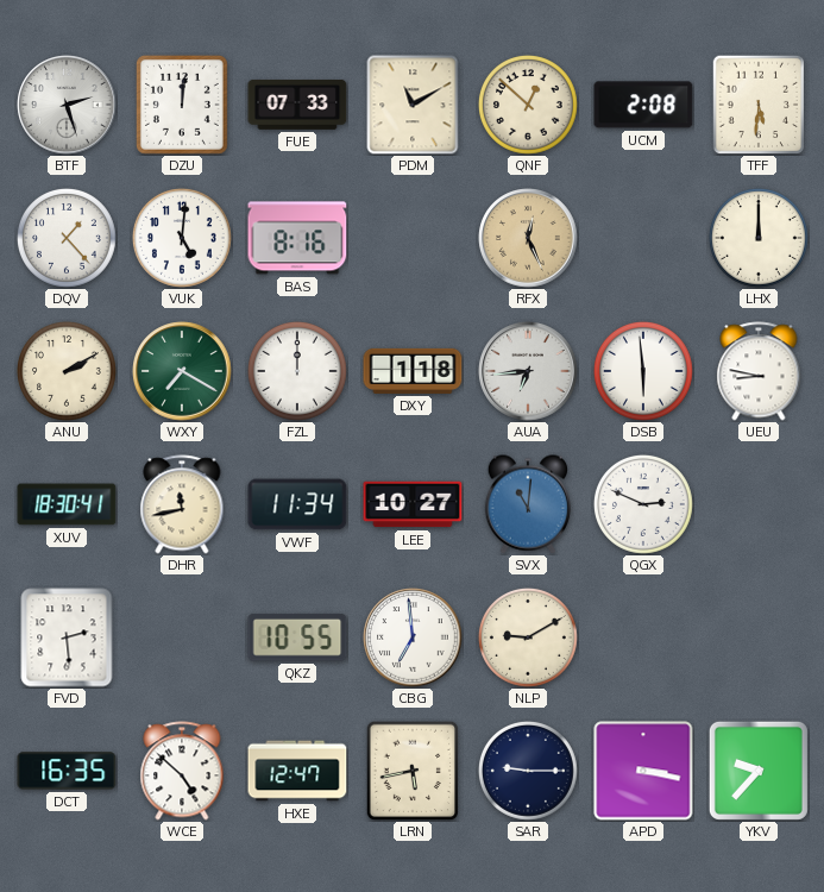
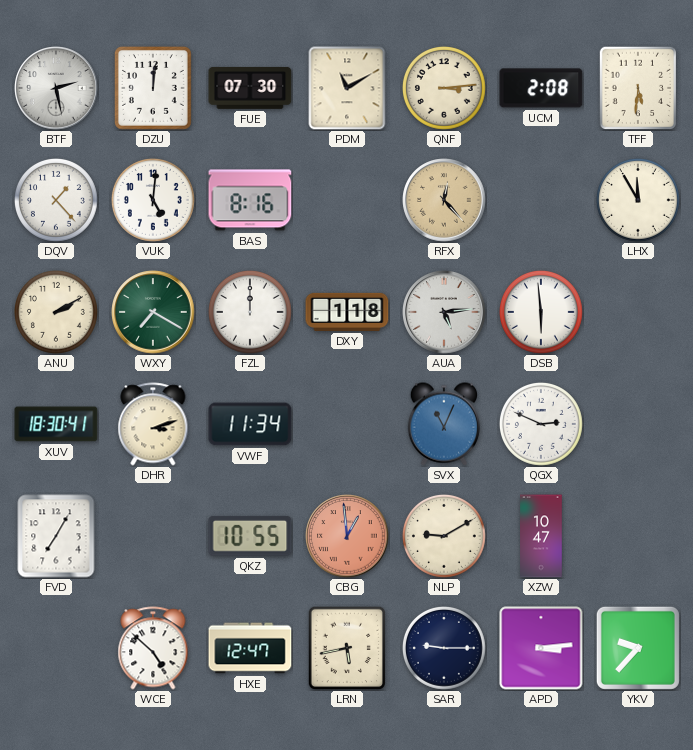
BTF: 2:27 -> 2:28 (56, 88)
FUE: 07:33 -> 07:30 (250, 88)
QNF: 12:52 -> 3:14 (444, 88)
RFX: 12:26 -> 12:23 (444, 200)
LHX: 12:00 -> 11:55 (638, 200)
AUA: 6:44 -> 5:14 (444, 312)
UEU: 8:47 -> none (759, 371)
DHR: 11:43 -> 3:12 (153, 424)
LEE: 10:27 -> none (413, 504)
SVX: 11:01 -> 11:04 (443, 424)
FVD: 2:29 -> 7:05 (56, 536)
CBG: 6:59 -> 12:59 (347, 536)
CBG dial: white -> salmon (347, 536)
XZW: none -> 10:47 (541, 536)
DCT: 16:35 -> none (67, 771)
APD: 3:17 -> 3:14 (541, 648)
